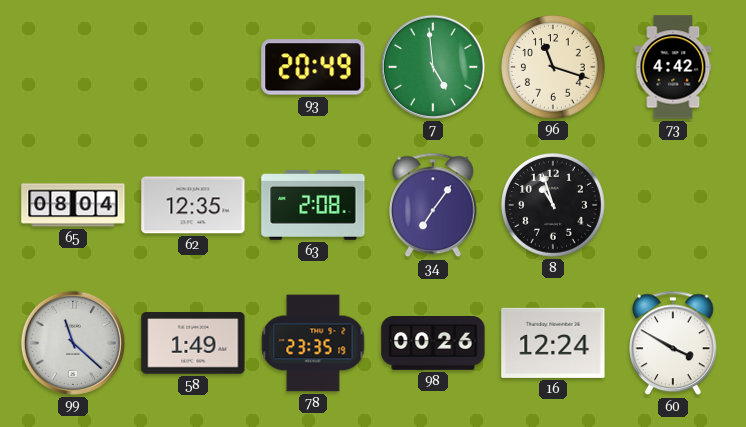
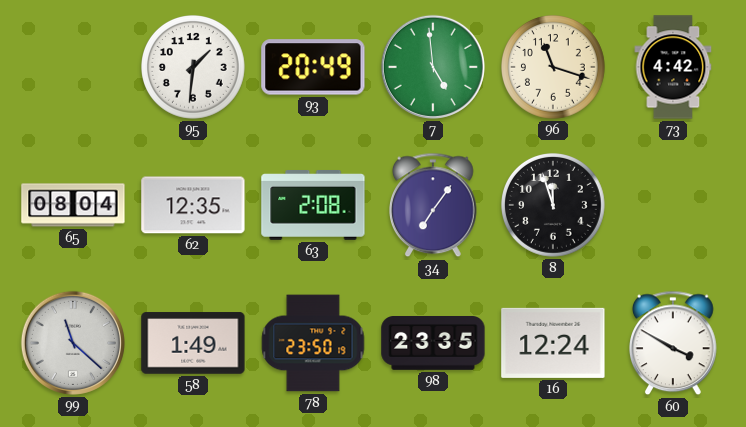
95: none -> 1:31 (194, 68)
8: 10:57 -> 11:57 (554, 206)
78: 23:35 -> 23:50 (313, 343)
98: 00:26 -> 23:35 (433, 344)
